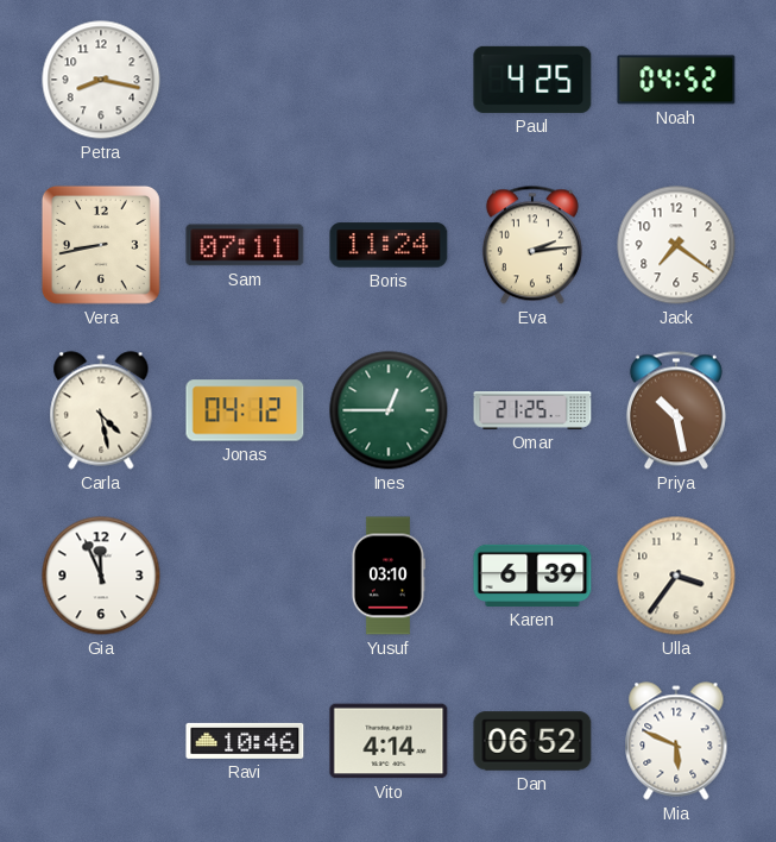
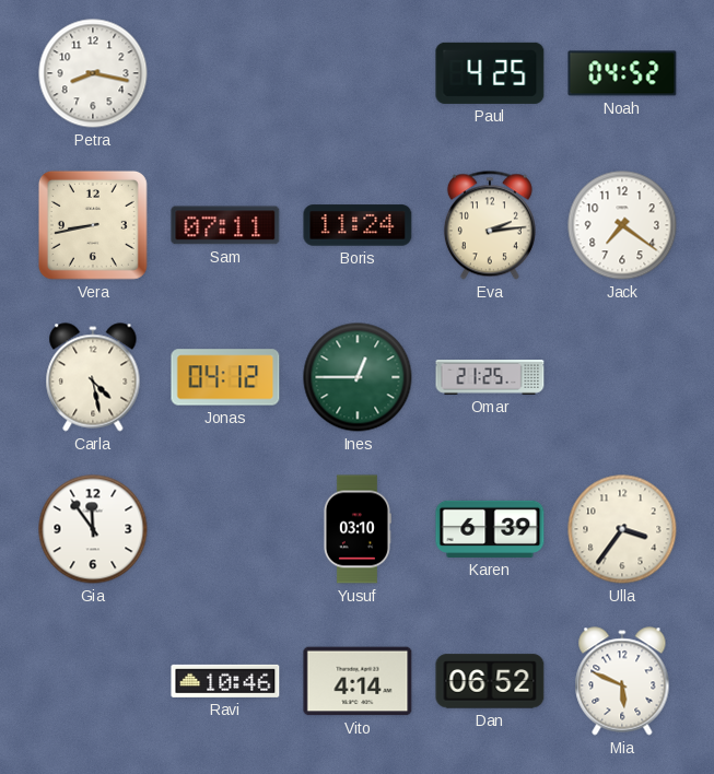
Priya: 10:28 -> none (676, 410)
Gia: 11:56 -> 11:54 (93, 529)
